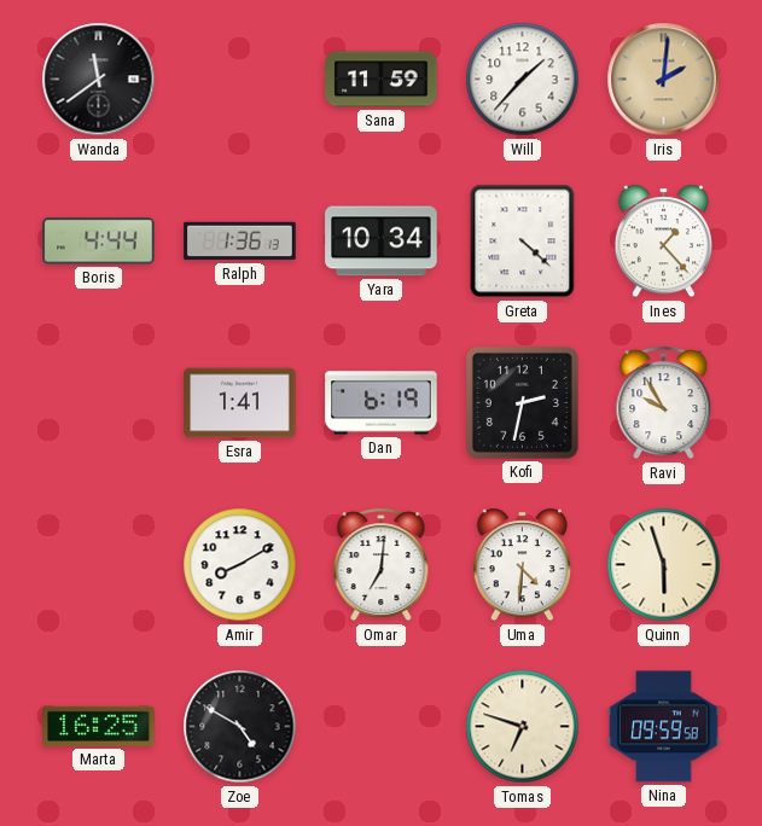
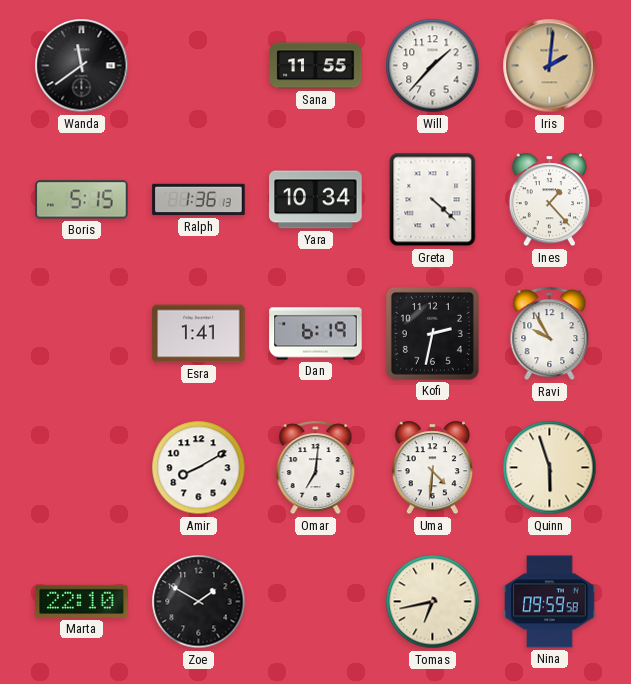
Sana: 11:59 -> 11:55 (316, 66)
Boris: 4:44 -> 5:15 (82, 200)
Marta: 16:25 -> 22:10 (82, 601)
Zoe: 4:50 -> 1:50 (199, 602)
Tomas: 6:48 -> 6:43 (433, 602)
